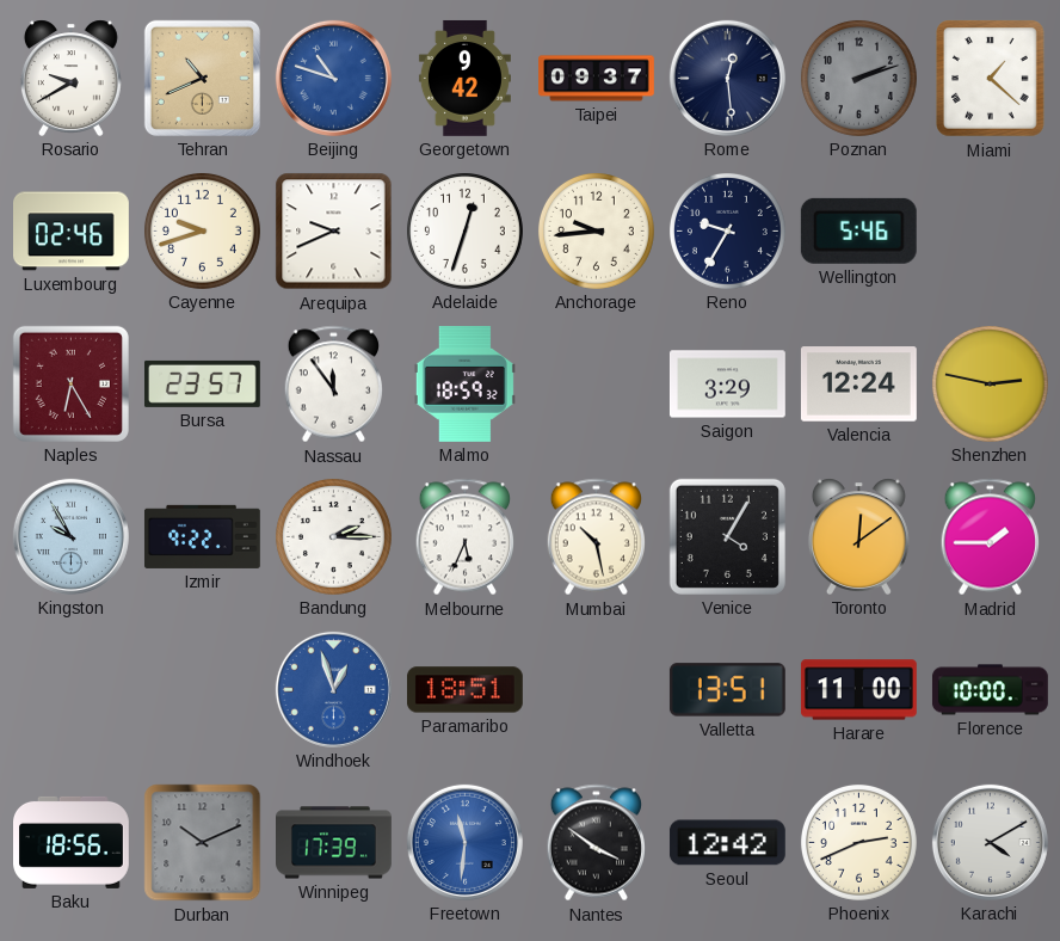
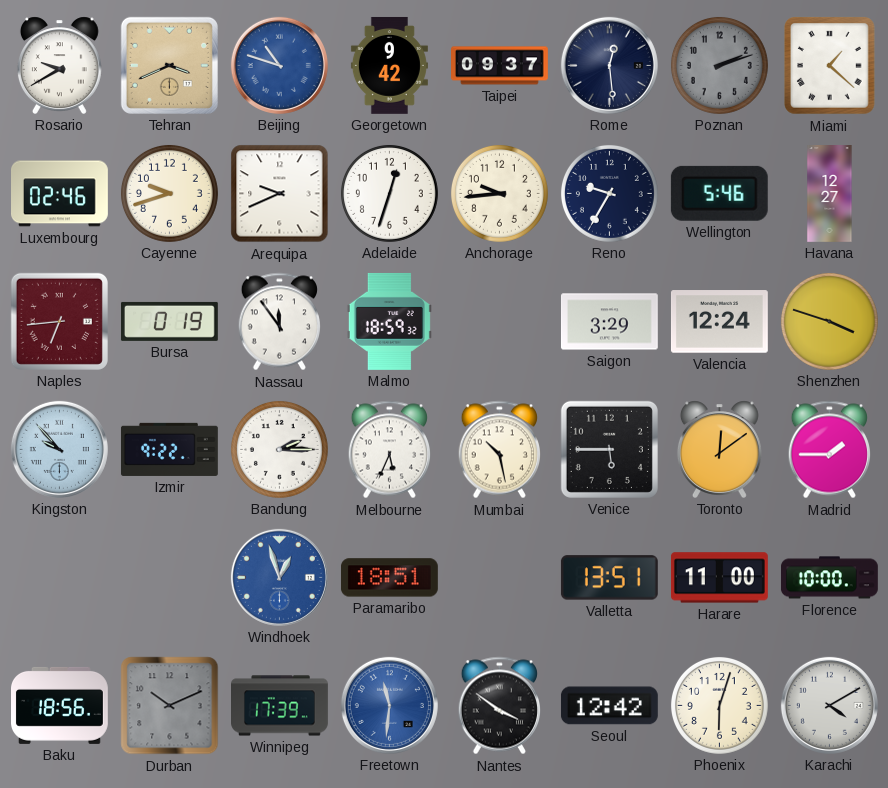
Tehran: 10:41 -> 3:41 (169, 65)
Havana: none -> 12:27 (830, 194)
Naples: 6:25 -> 6:44 (59, 321)
Bursa: 23:57 -> 0:19 (169, 321)
Shenzhen: 2:47 -> 3:48 (829, 321)
Kingston: 9:55 -> 9:53 (59, 449)
Venice: 4:05 -> 5:45 (609, 449)
Phoenix: 2:41 -> 6:03 (719, 705)
